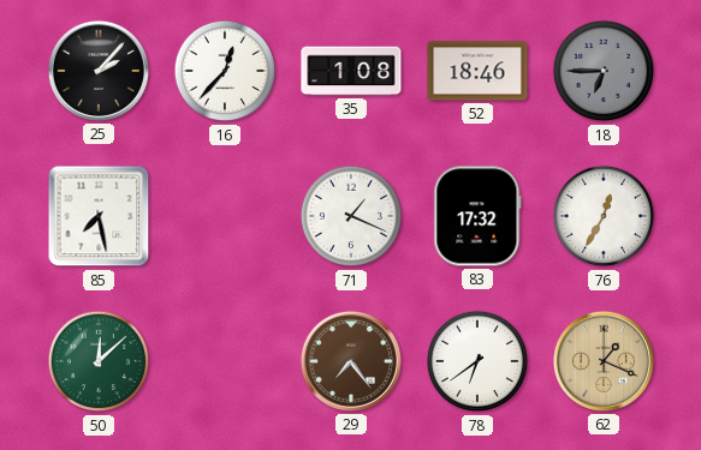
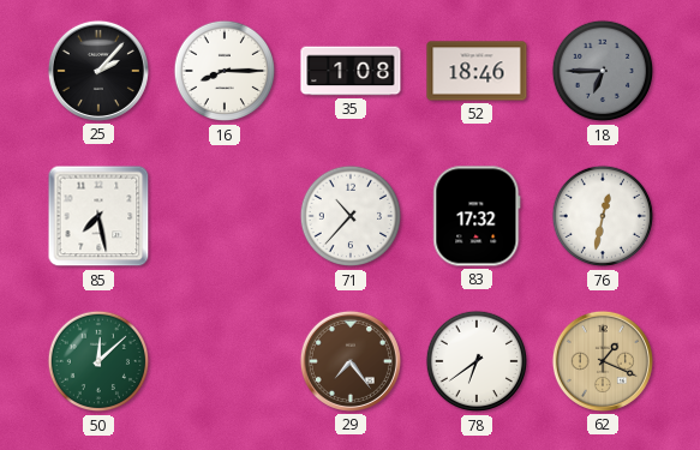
16: 12:37 -> 8:15 (225, 71)
71: 1:19 -> 10:37 (351, 216)
76: 12:35 -> 12:32 (603, 216)
